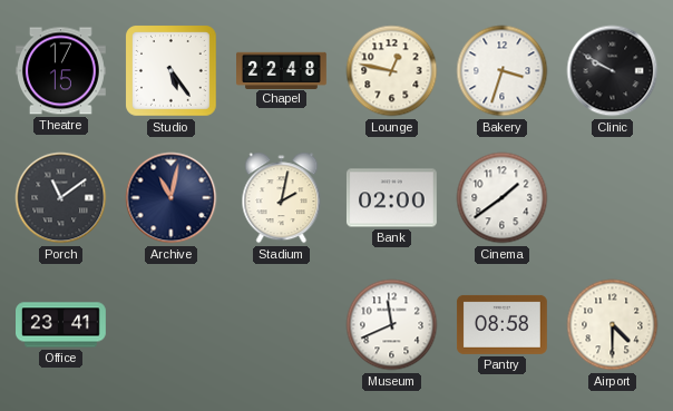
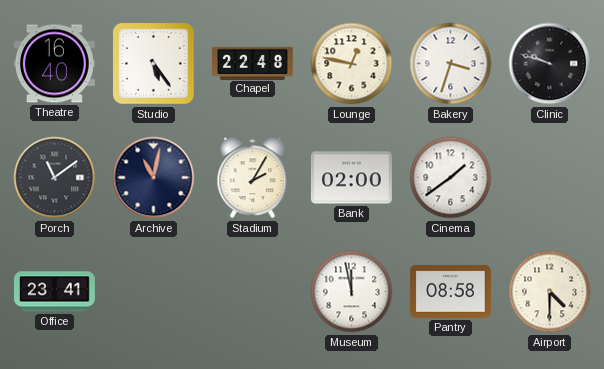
Theatre: 17:15 -> 16:40 (54, 64)
Clinic: 9:50 -> 9:48 (550, 64)
Stadium: 2:02 -> 2:05 (253, 178)
Museum: 11:41 -> 11:58 (352, 292)
